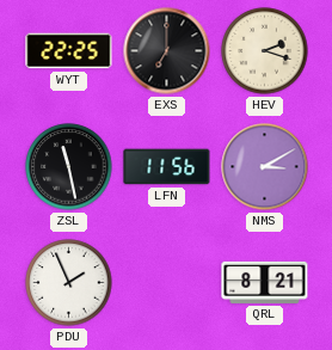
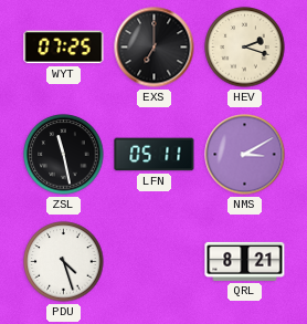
WYT: 22:25 -> 07:25 (64, 48)
LFN: 11:56 -> 05:11 (155, 155)
PDU: 1:56 -> 4:27 (64, 262)
